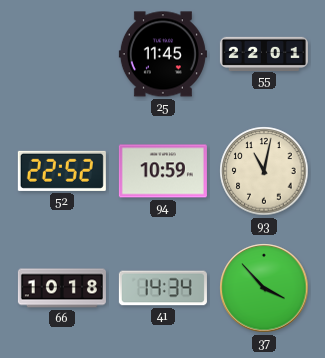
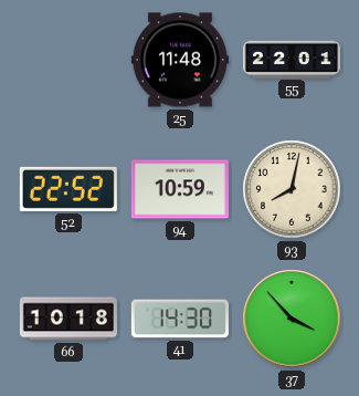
25: 11:45 -> 11:48 (180, 60)
93: 11:02 -> 8:02 (292, 189)
41: 14:34 -> 14:30 (180, 319)
